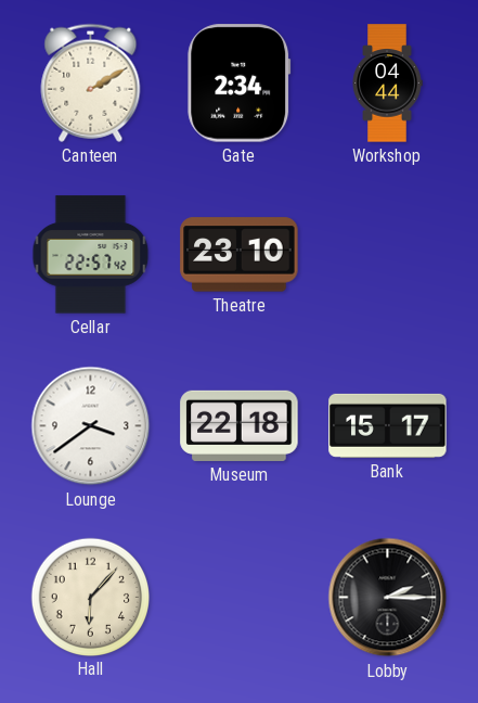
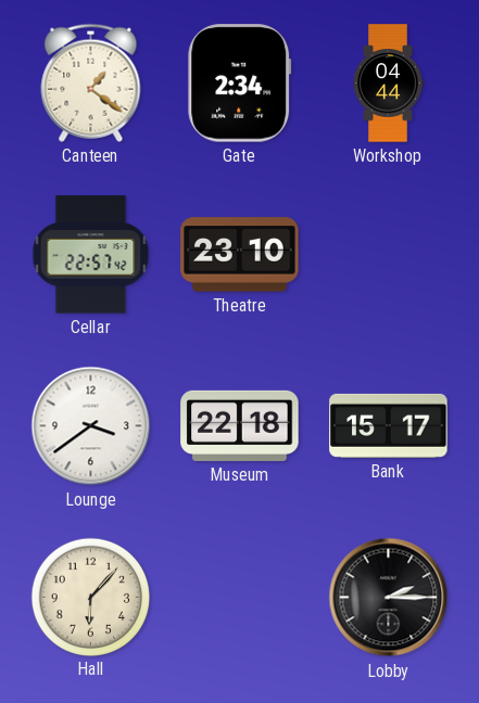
Canteen: 2:10 -> 1:21 (91, 82)
